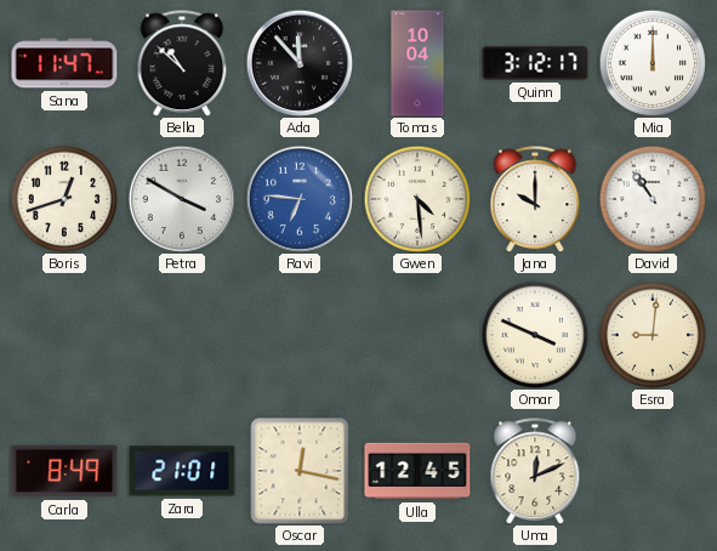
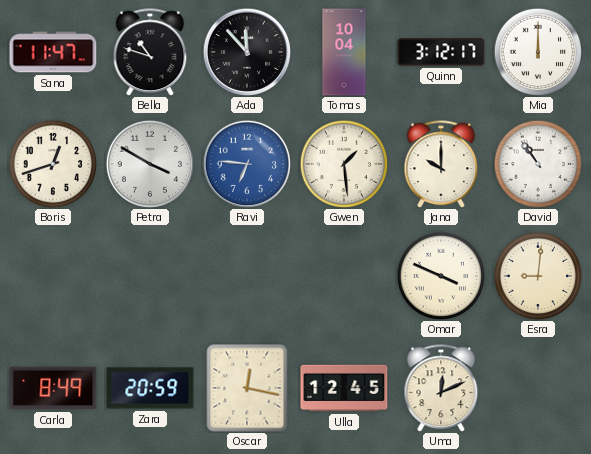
Bella: 10:52 -> 10:48 (150, 52)
Gwen: 4:29 -> 1:29 (344, 164)
Zara: 21:01 -> 20:59 (150, 388)
